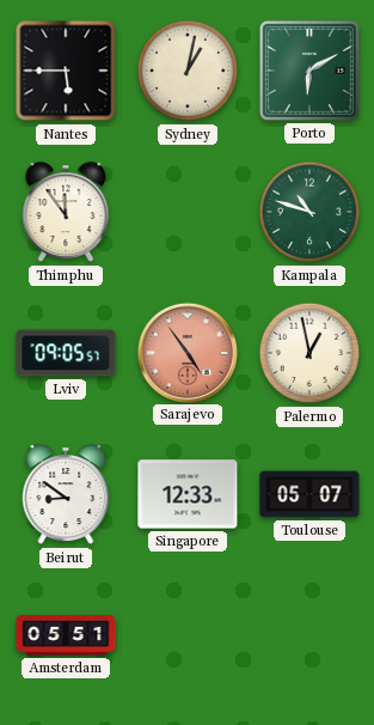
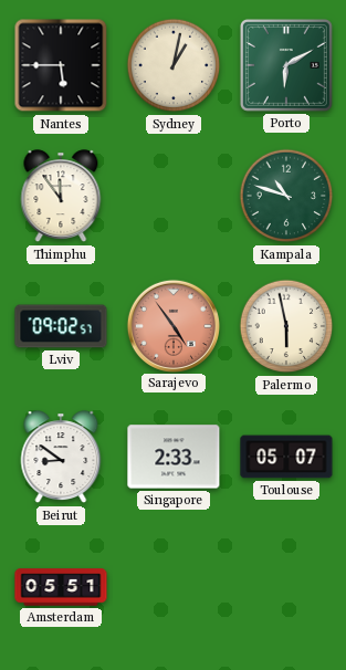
Lviv: 09:05 -> 09:02 (61, 326)
Palermo: 12:58 -> 5:58 (286, 326)
Singapore: 12:33 -> 2:33 (174, 457)
